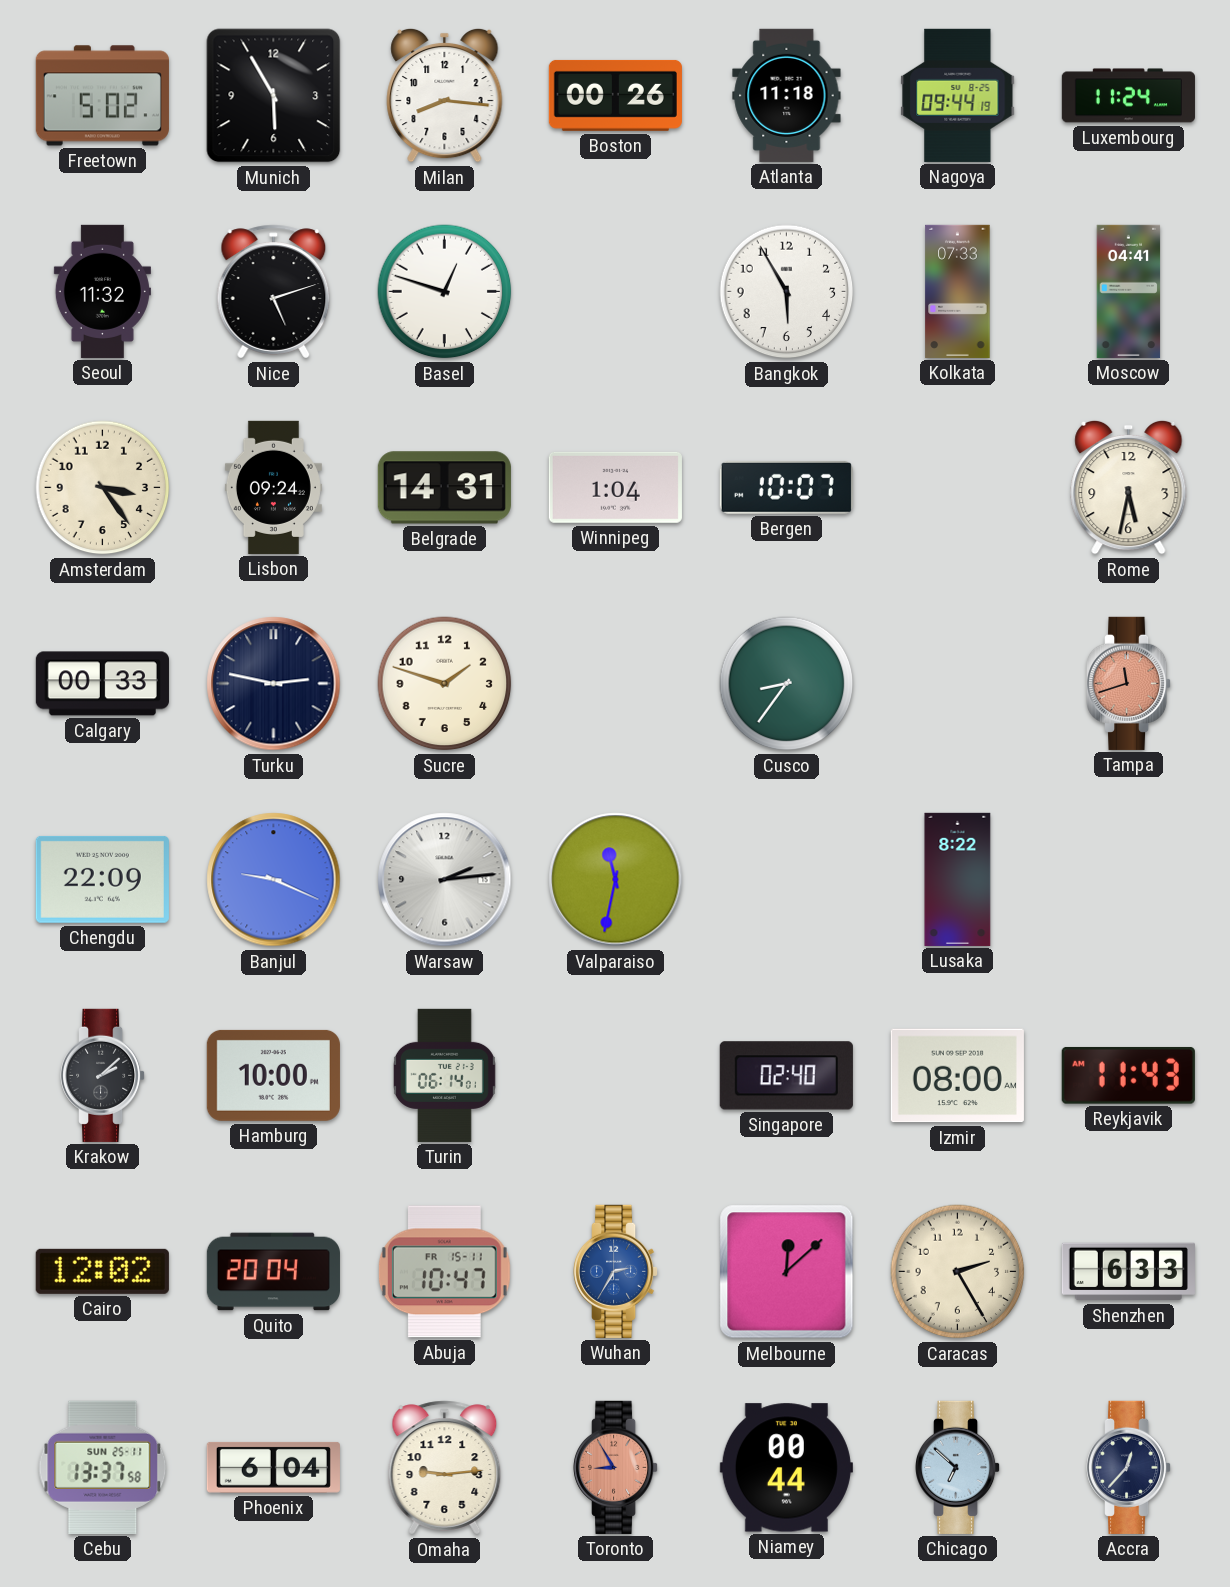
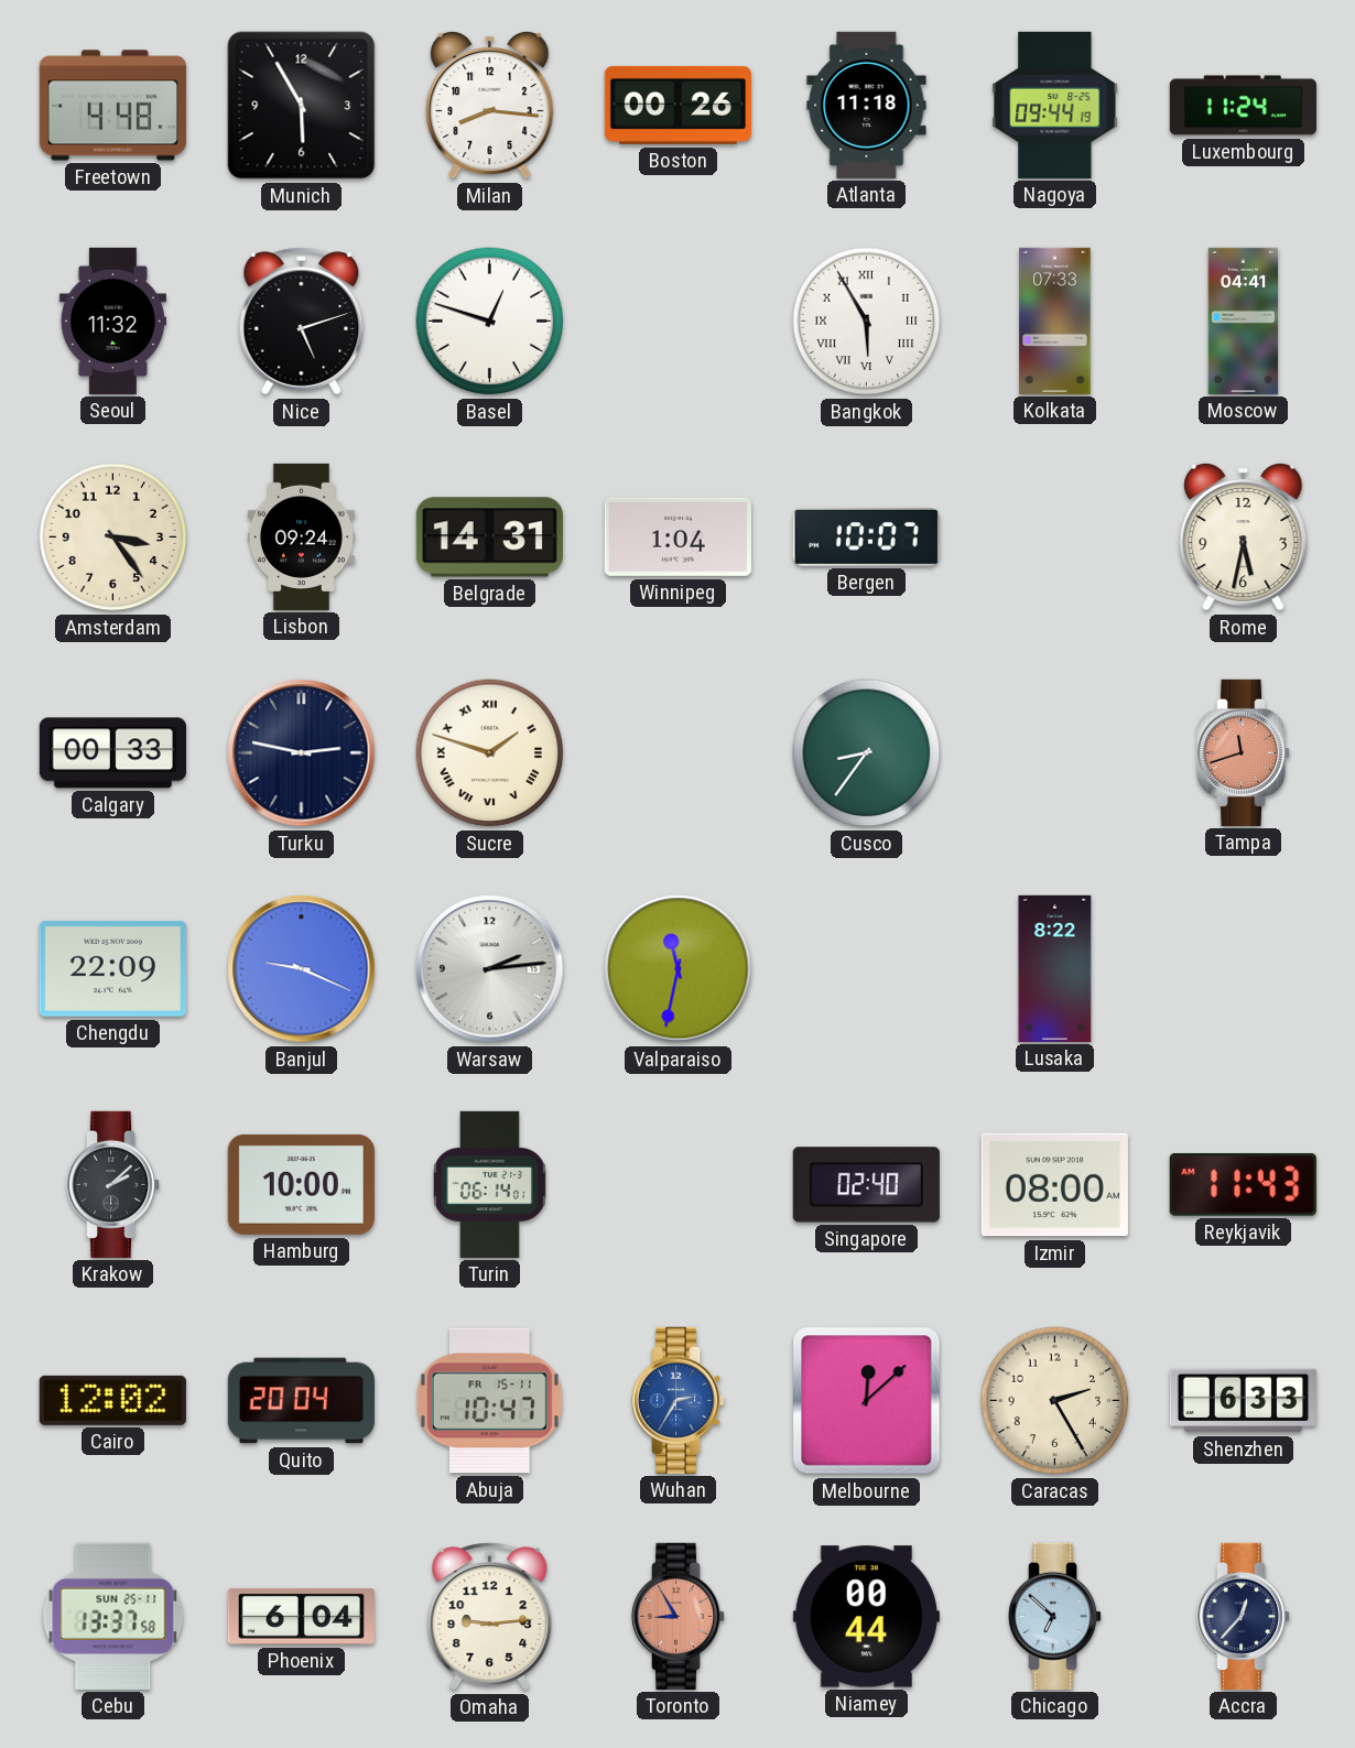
Freetown: 5:02 -> 4:48 (112, 106)
Bangkok numerals: Arabic -> Roman (867, 322)
Sucre numerals: Arabic -> Roman (490, 753)
